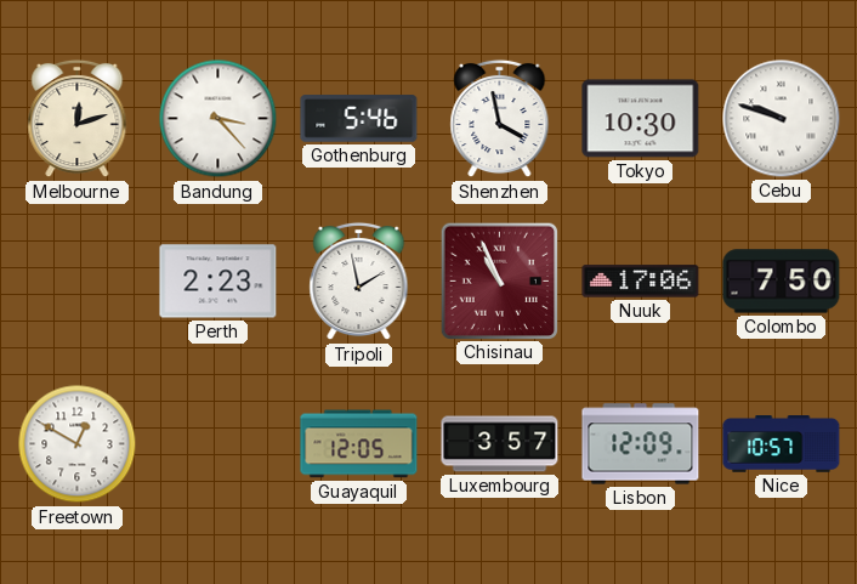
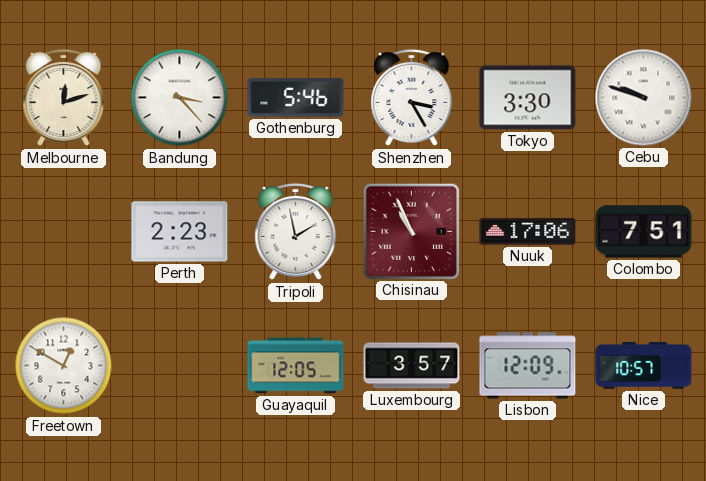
Shenzhen: 3:58 -> 3:25 (412, 98)
Tokyo: 10:30 -> 3:30 (528, 98)
Colombo: 7:50 -> 7:51 (644, 232)
